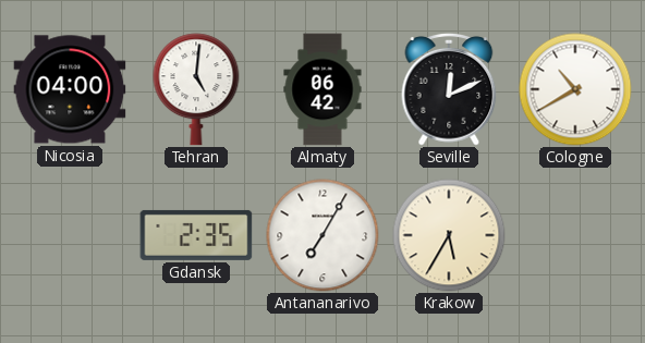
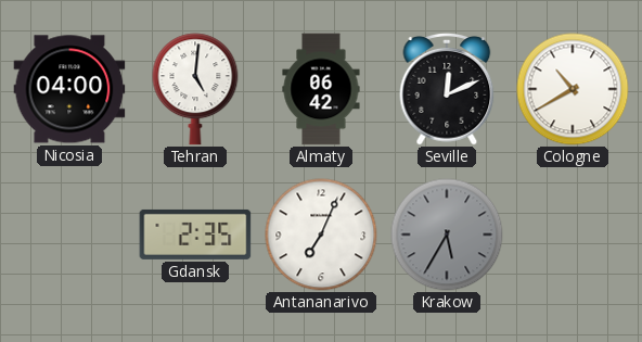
Antananarivo: 7:05 -> 7:04 (321, 235)
Krakow dial: cream -> grey (447, 235)
